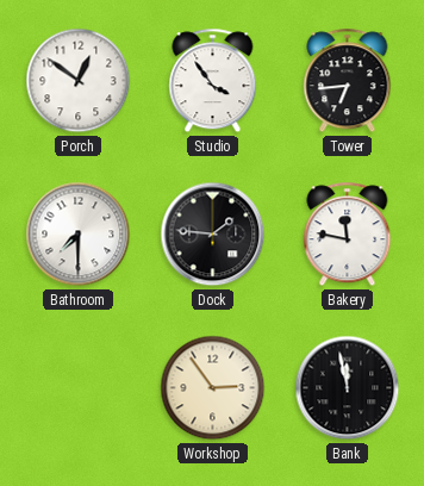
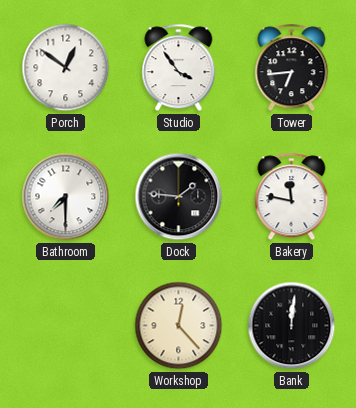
Workshop: 2:54 -> 12:23 (179, 326)
Bank: 11:58 -> 12:01 (292, 326)
